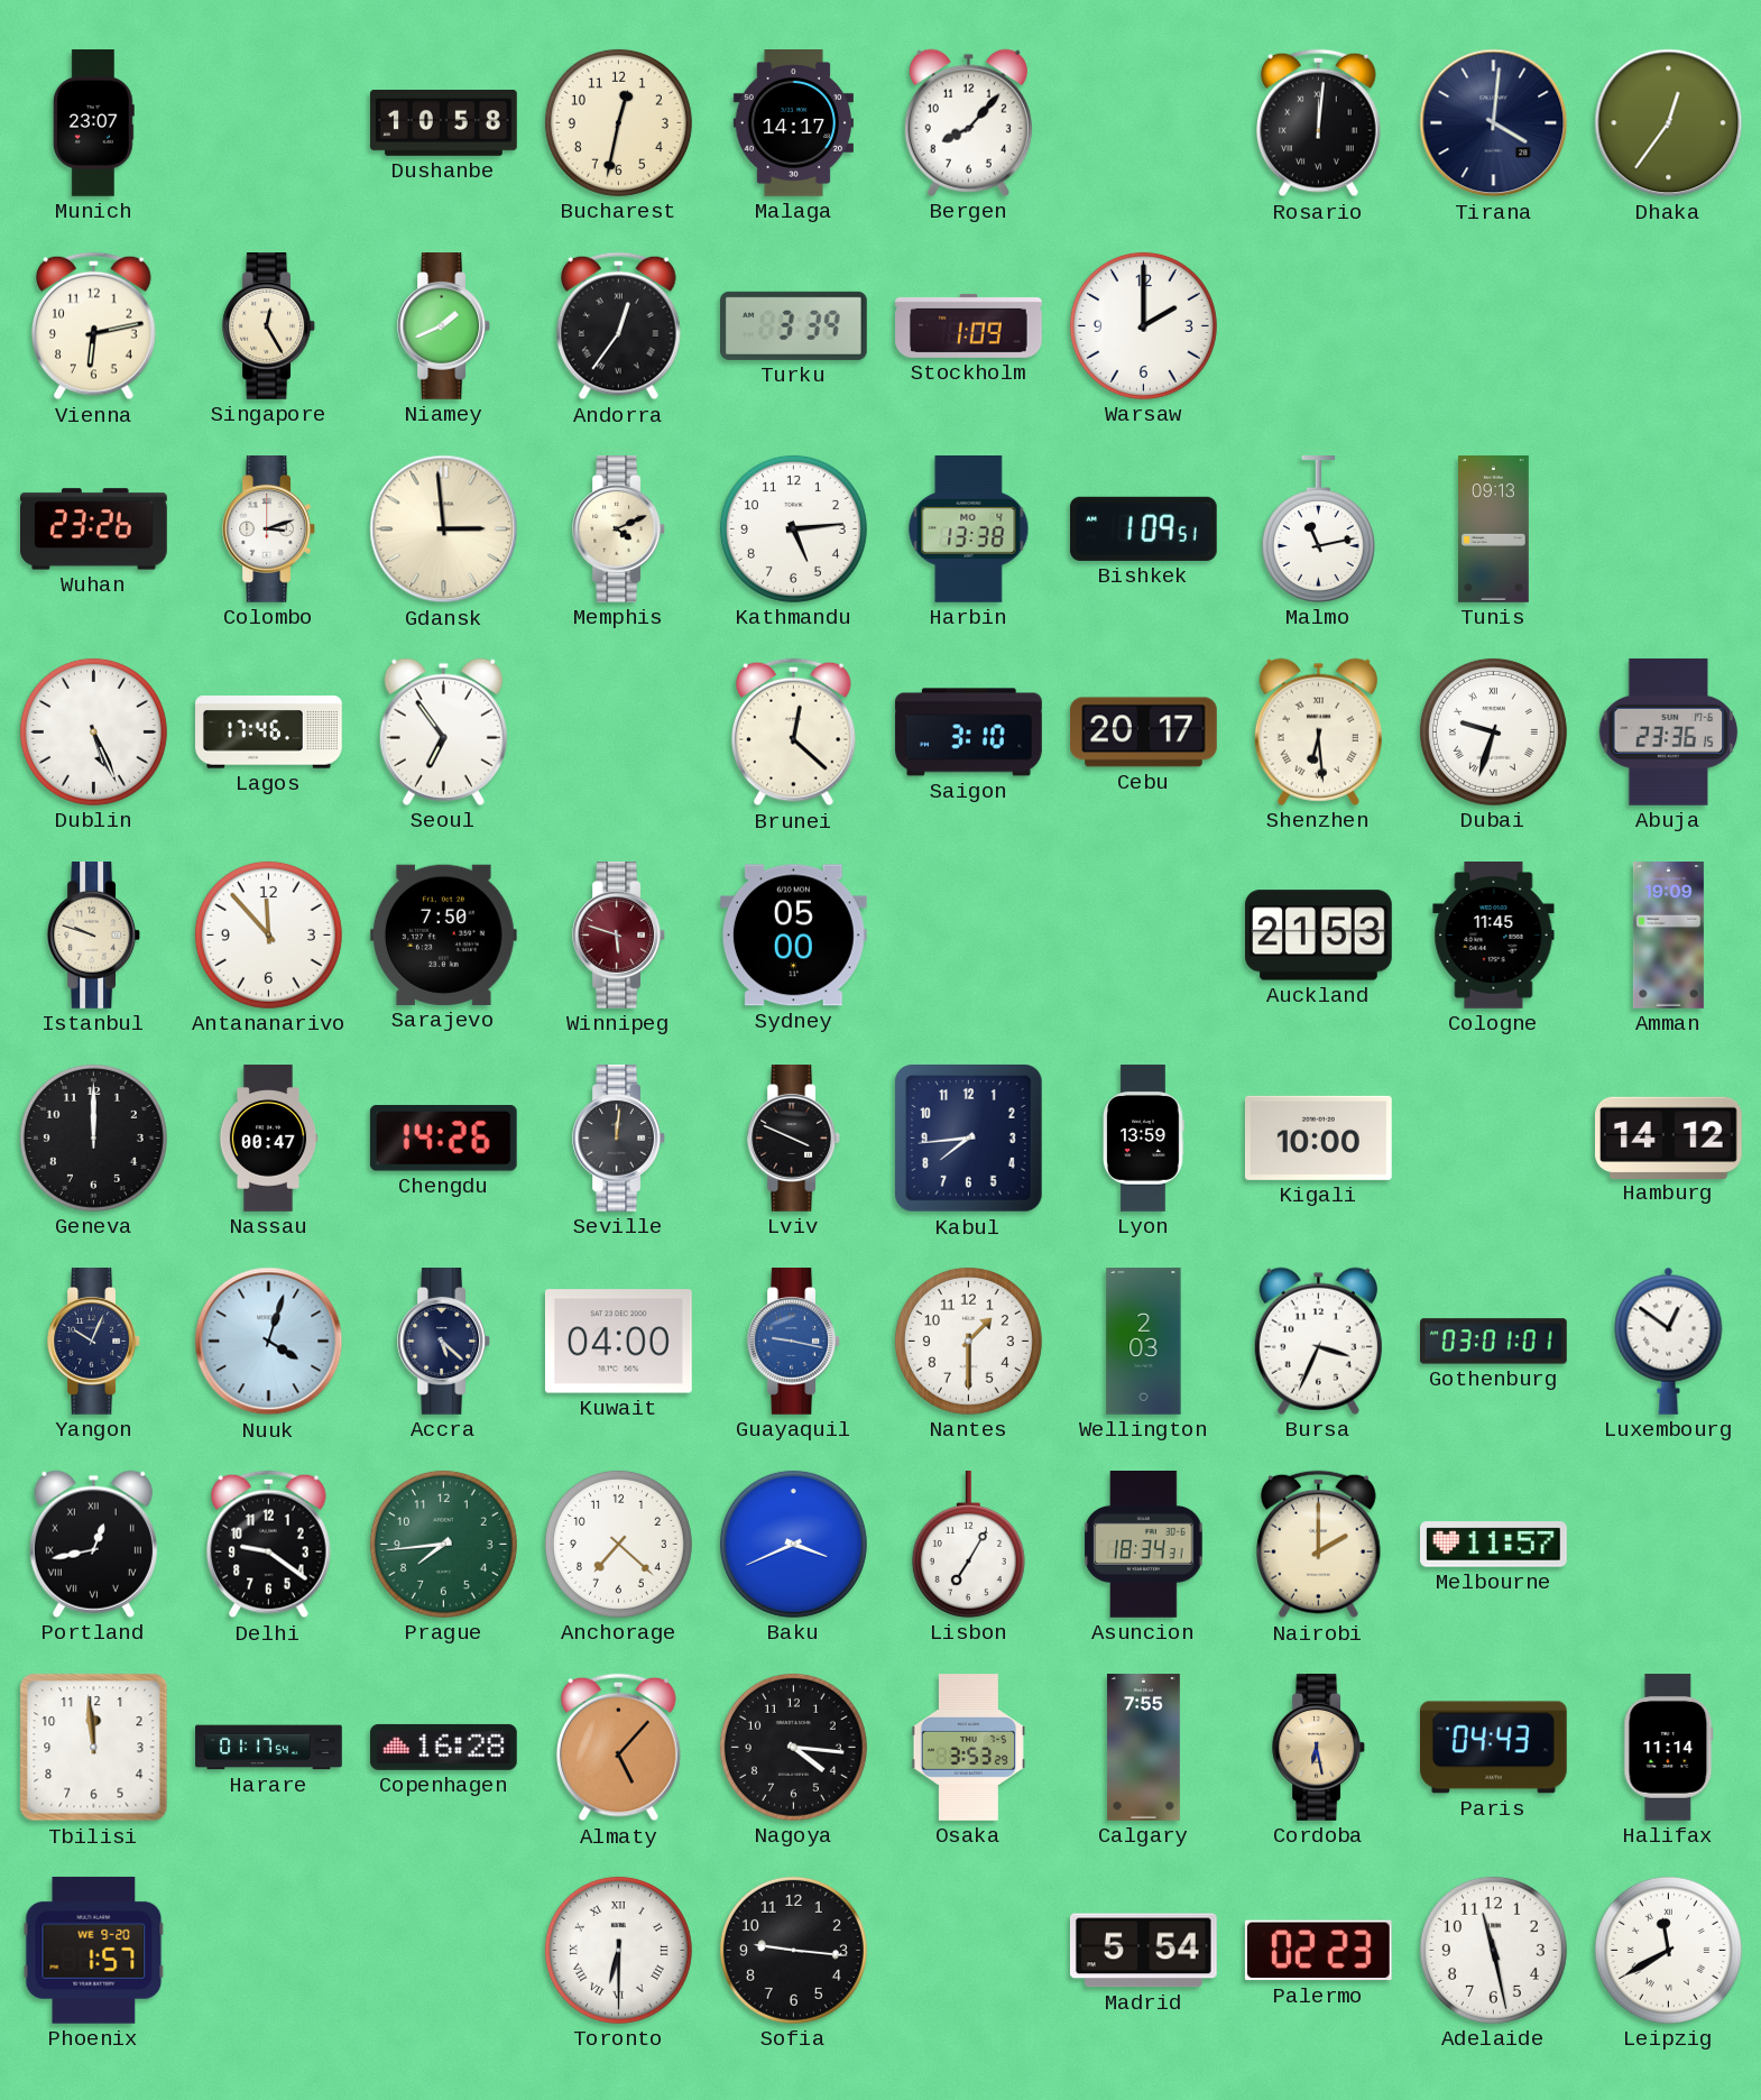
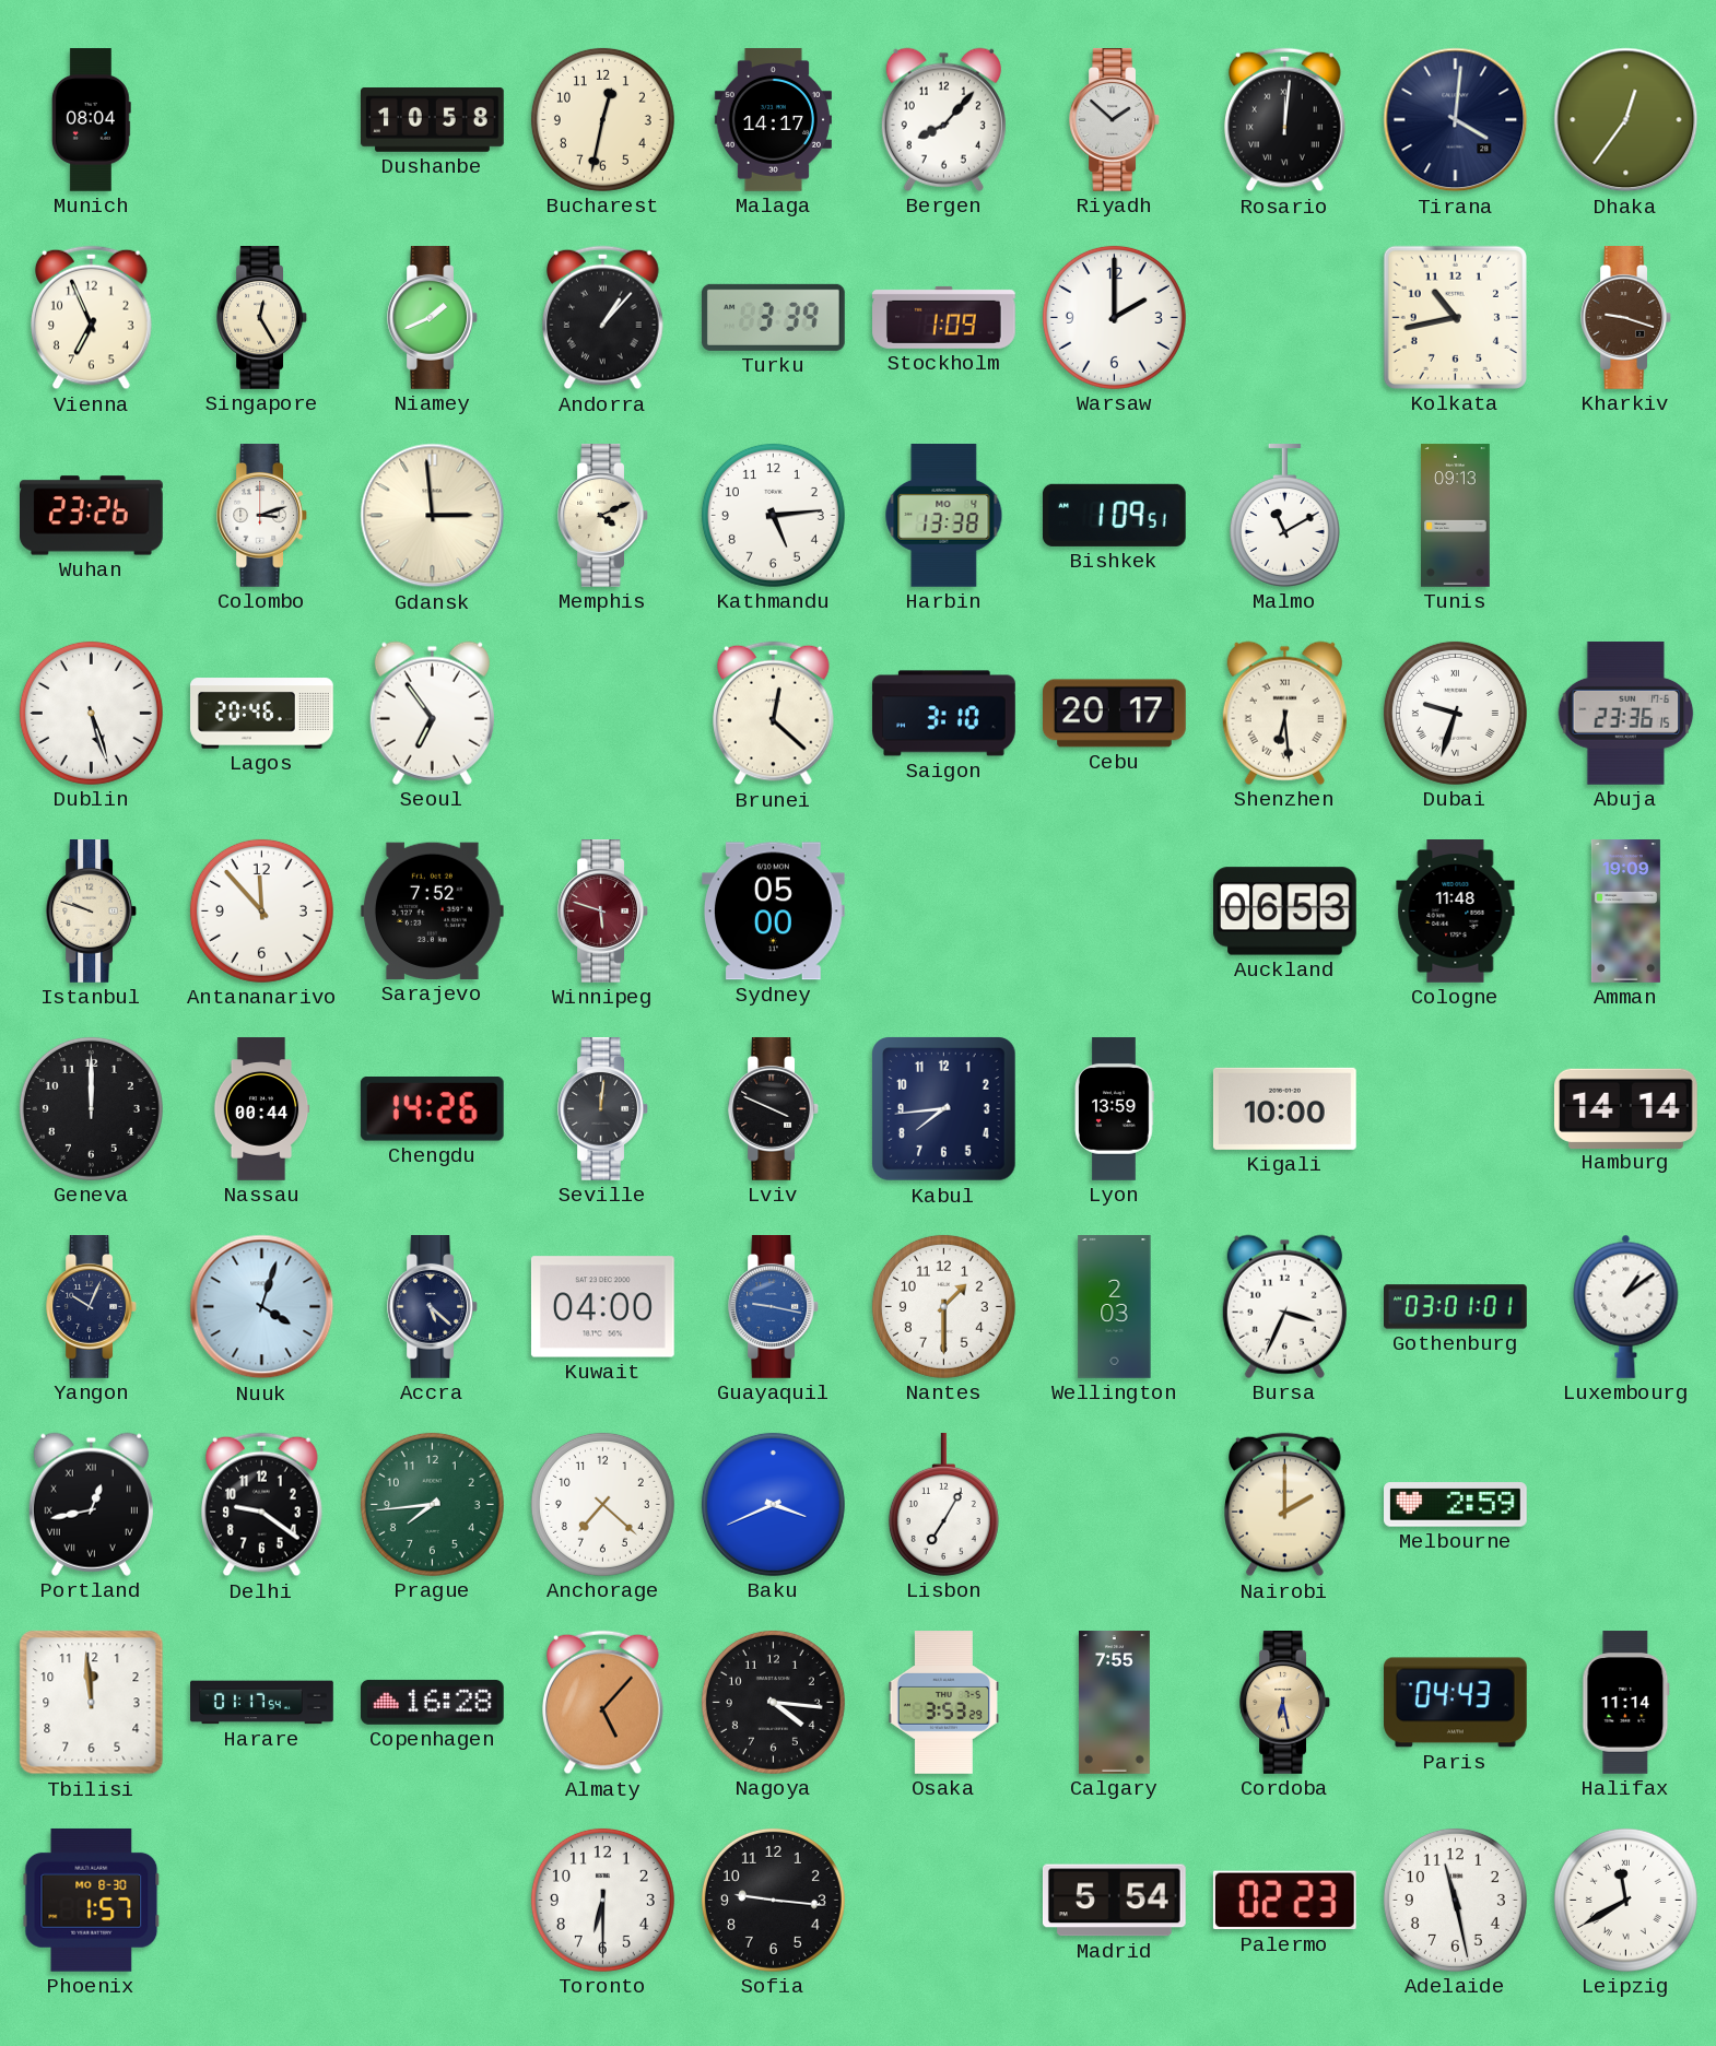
Munich: 23:07 -> 08:04 (91, 120)
Riyadh: none -> 1:52 (1114, 120)
Vienna: 6:13 -> 6:56 (92, 318)
Andorra: 12:36 -> 1:07 (603, 318)
Kolkata: none -> 10:43 (1455, 317)
Kharkiv: none -> 9:18 (1625, 318)
Malmo: 11:13 -> 11:10 (1284, 516)
Dublin: 5:26 -> 5:27 (91, 713)
Lagos: 17:46 -> 20:46 (262, 714)
Sarajevo: 7:50 -> 7:52 (432, 910)
Auckland: 21:53 -> 06:53 (1285, 912)
Cologne: 11:45 -> 11:48 (1456, 912)
Nassau: 00:47 -> 00:44 (261, 1109)
Hamburg: 14:12 -> 14:14 (1626, 1108)
Luxembourg: 12:51 -> 1:09 (1626, 1306)
Asuncion: 18:34 -> none (1144, 1545)
Melbourne: 11:57 -> 2:59 (1456, 1505)
Phoenix date: WE 9-20 -> MO 8-30 (92, 1900)
Toronto numerals: Roman -> Arabic (602, 1900)
